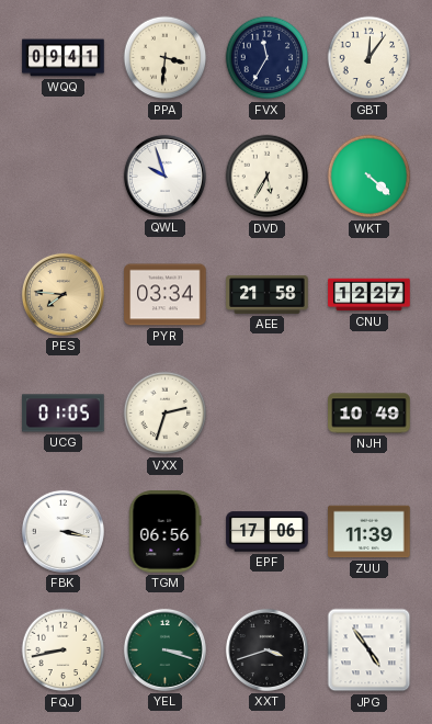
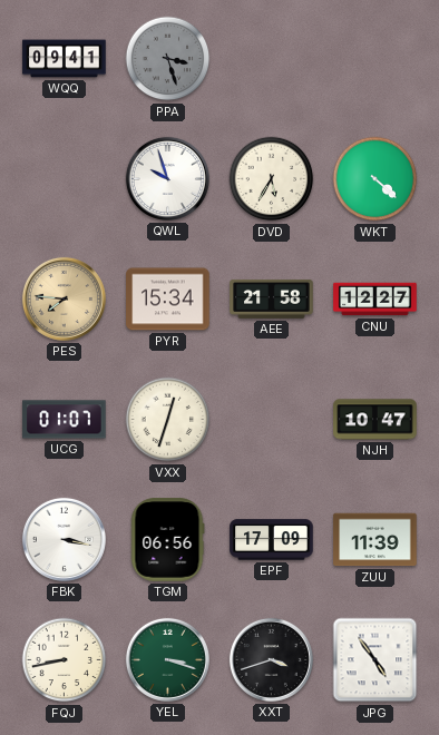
PPA: 3:31 -> 3:27 (168, 59)
PPA dial: cream -> grey (168, 59)
FVX: 11:35 -> none (268, 58)
GBT: 12:06 -> none (370, 58)
PYR: 03:34 -> 15:34 (168, 300)
UCG: 01:05 -> 01:07 (65, 420)
VXX: 2:33 -> 12:33 (168, 420)
NJH: 10:49 -> 10:47 (375, 420)
EPF: 17:06 -> 17:09 (272, 540)
